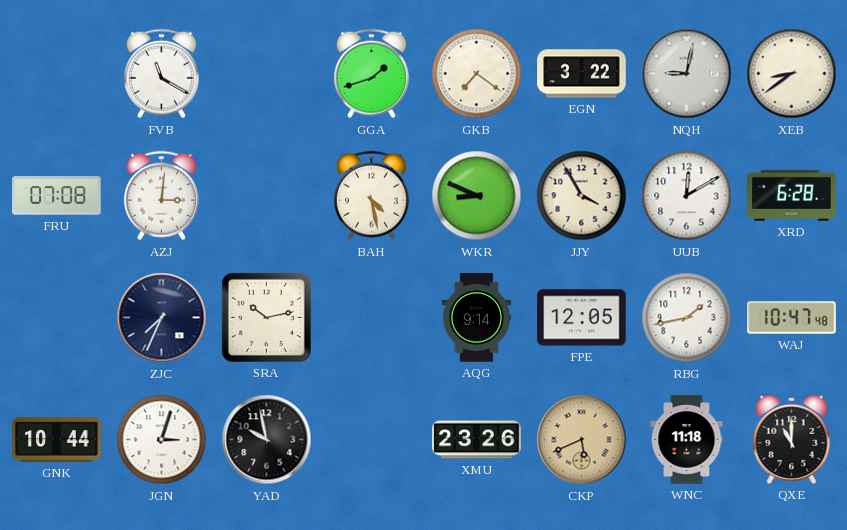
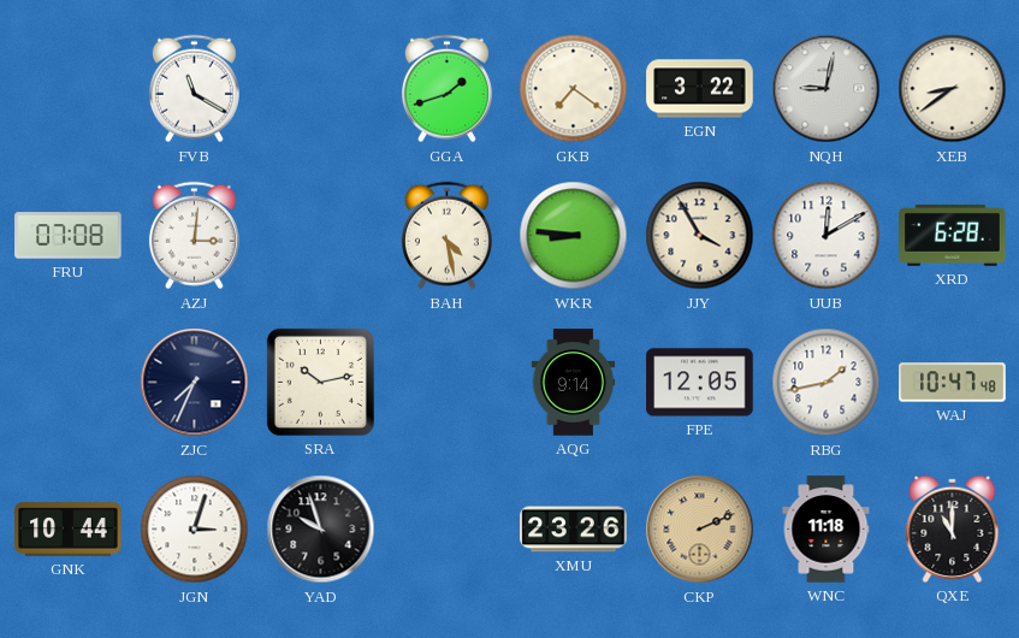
WKR: 8:49 -> 8:46 (574, 236)
YAD: 9:58 -> 9:57 (321, 530)
CKP: 5:41 -> 2:11 (700, 530)
